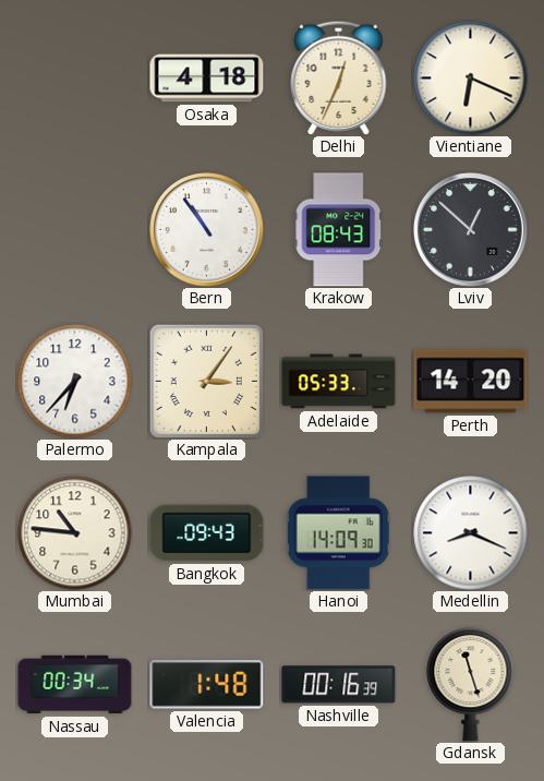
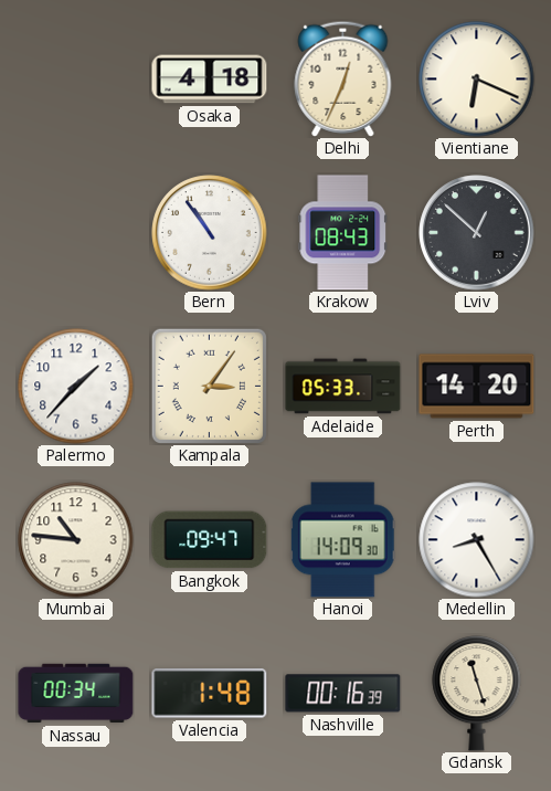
Palermo: 6:37 -> 1:37 (76, 387)
Bangkok: 09:43 -> 09:47 (210, 540)
Medellin: 8:19 -> 8:25 (477, 540)
